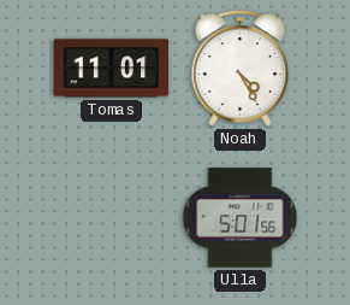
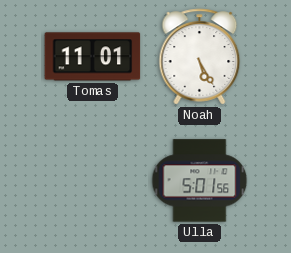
Noah: 4:25 -> 5:25 (200, 57)
